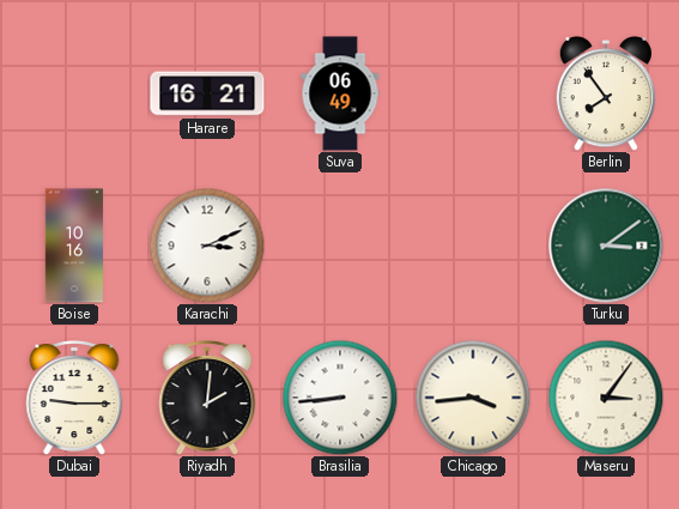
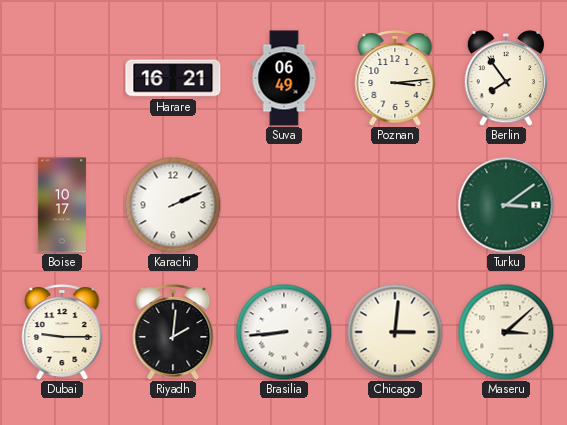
Poznan: none -> 3:14 (395, 78)
Boise: 10:16 -> 10:17 (62, 205)
Karachi: 3:11 -> 2:11 (173, 205)
Chicago: 3:44 -> 3:01 (395, 332)
Maseru: 3:06 -> 3:08 (506, 332)
